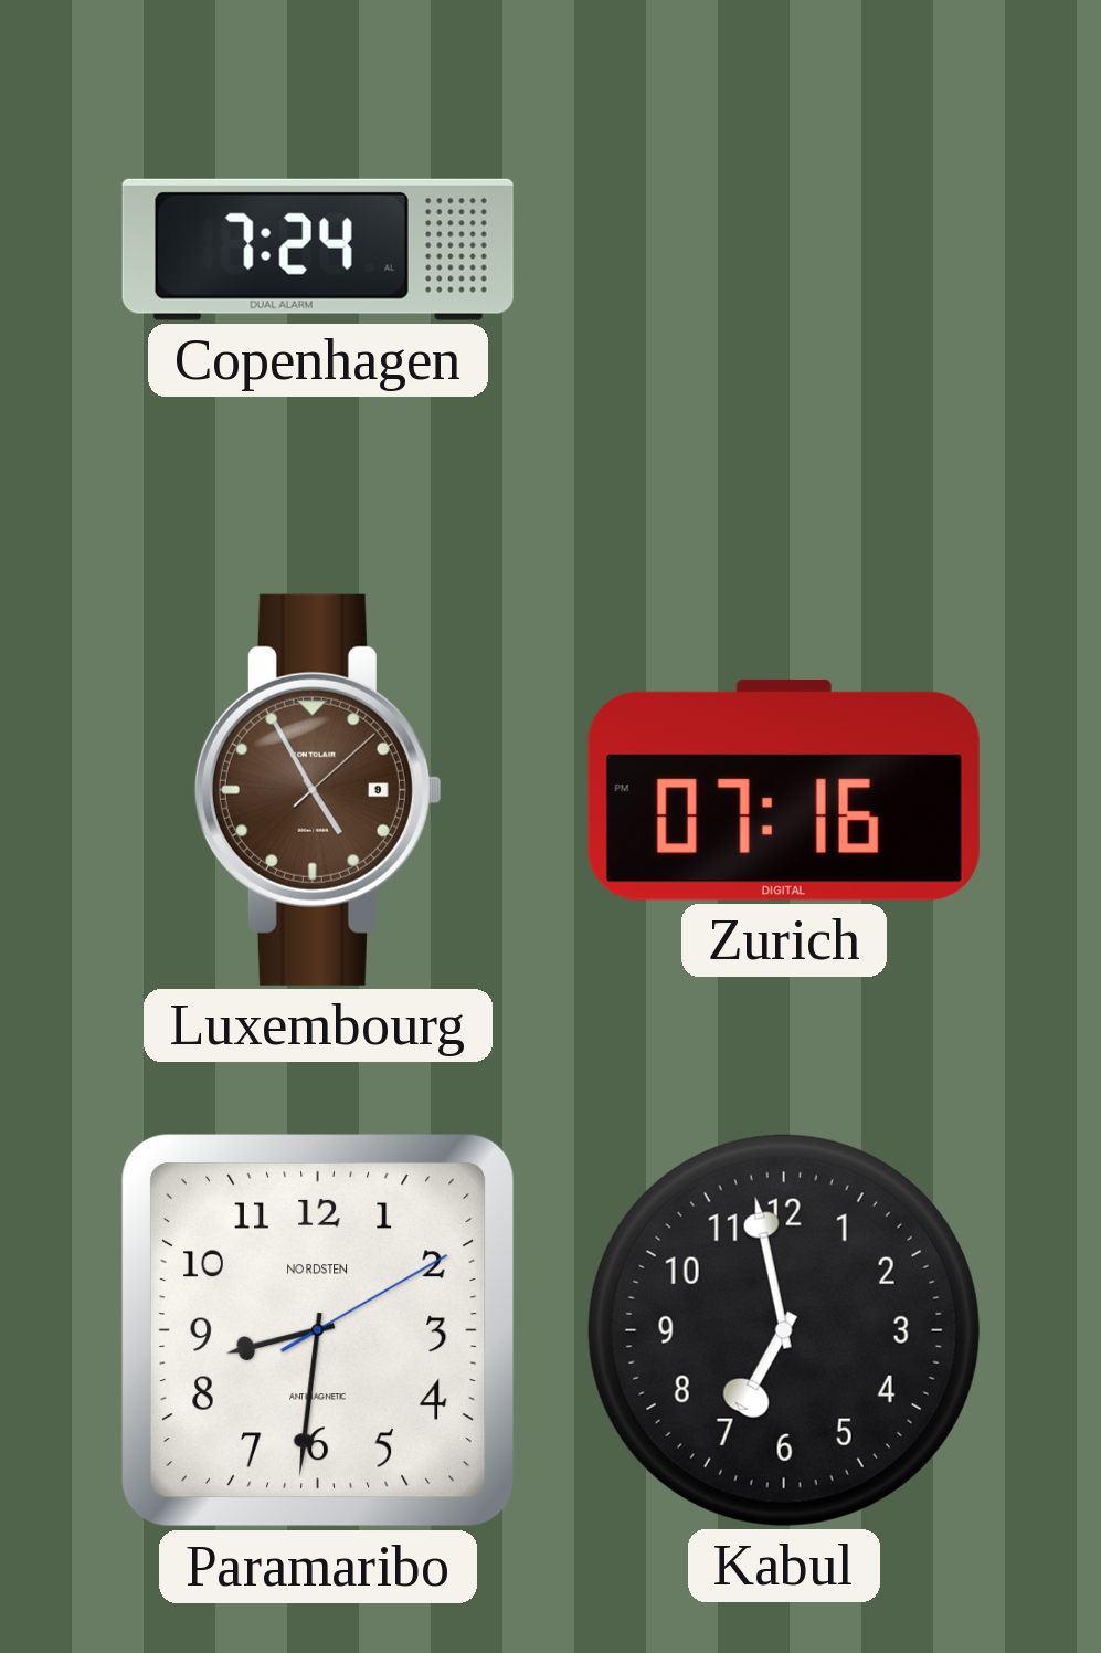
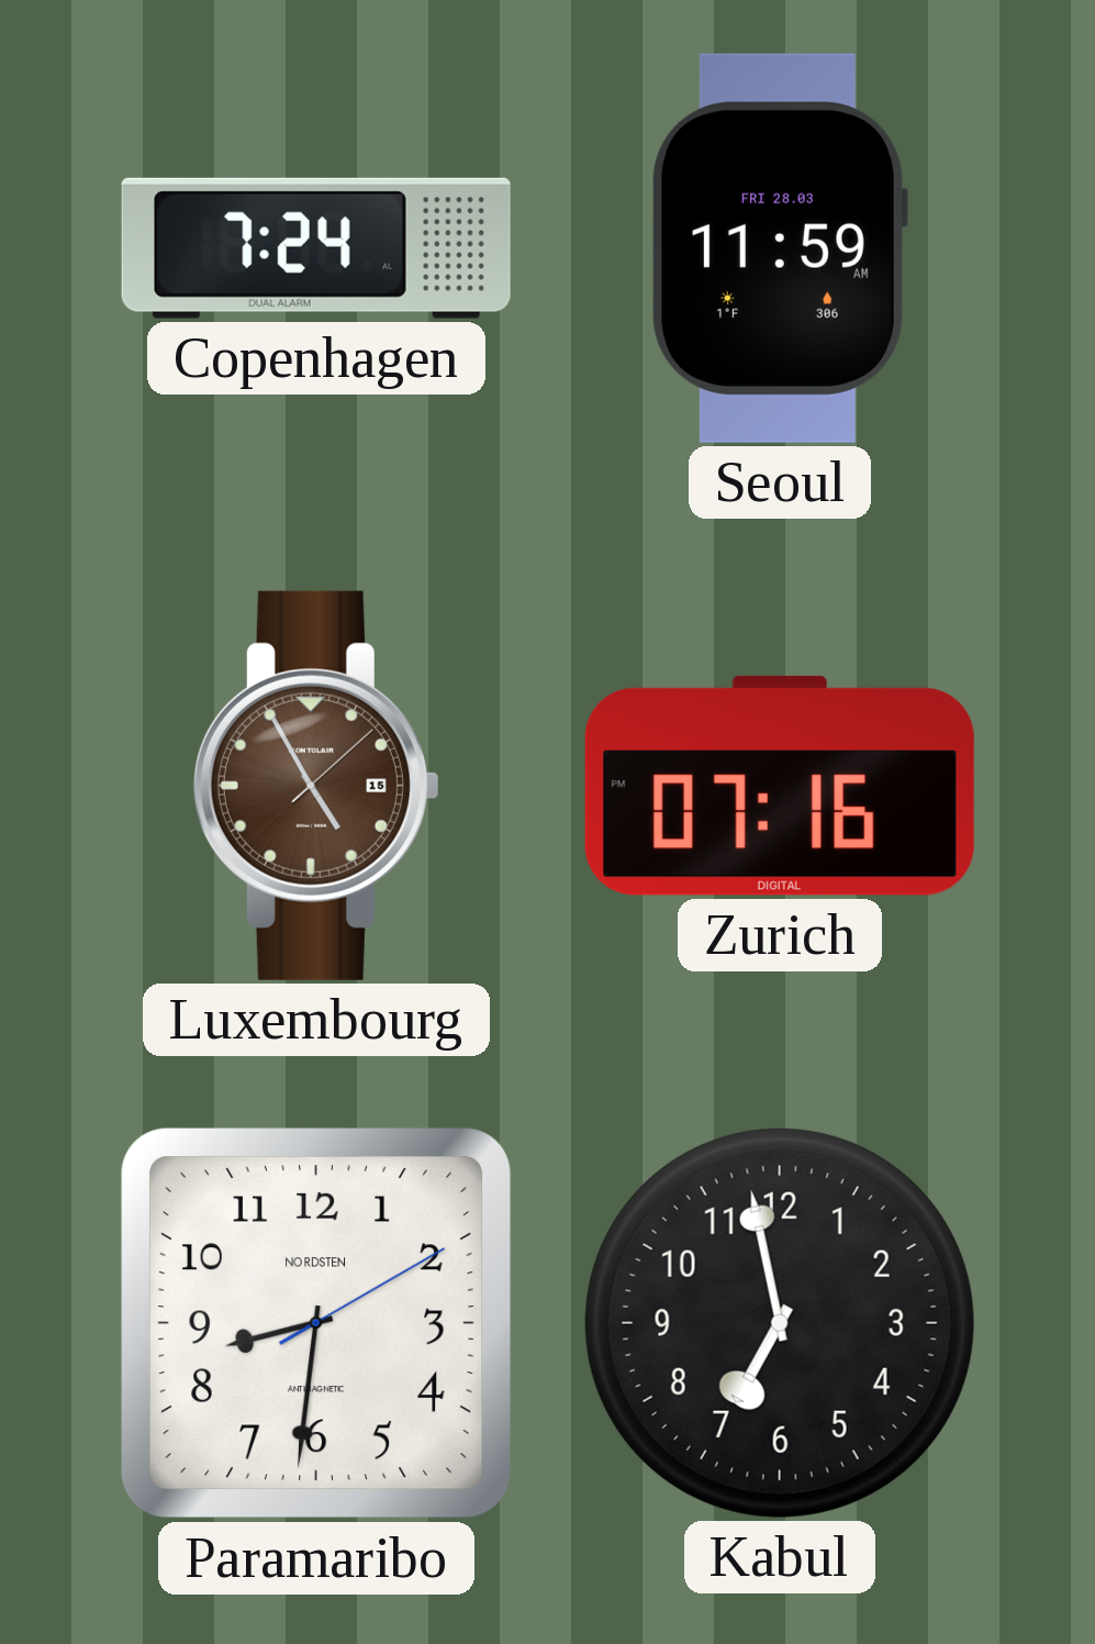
Seoul: none -> 11:59 (779, 248)
Luxembourg date: 9 -> 15 (316, 786)
